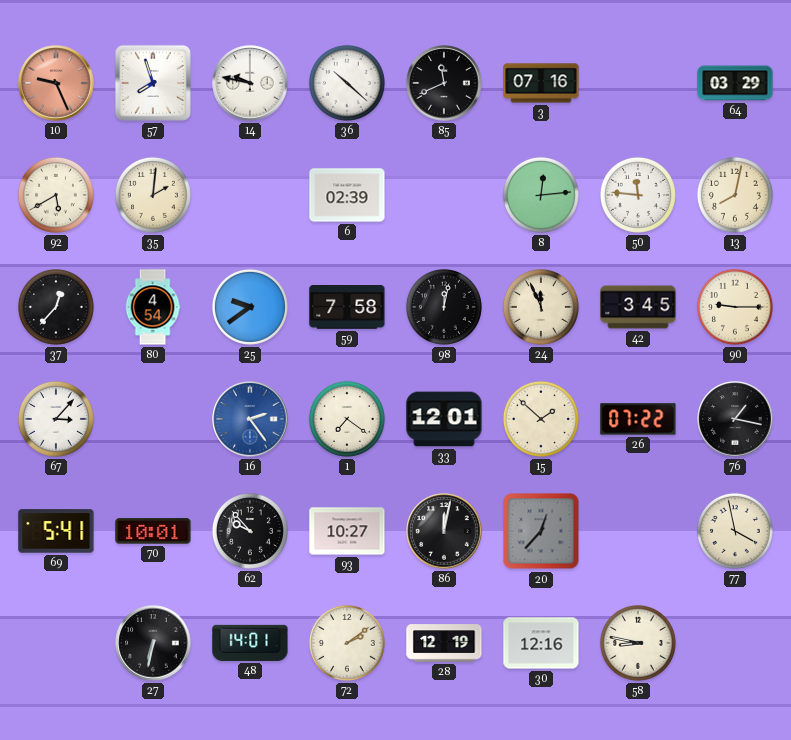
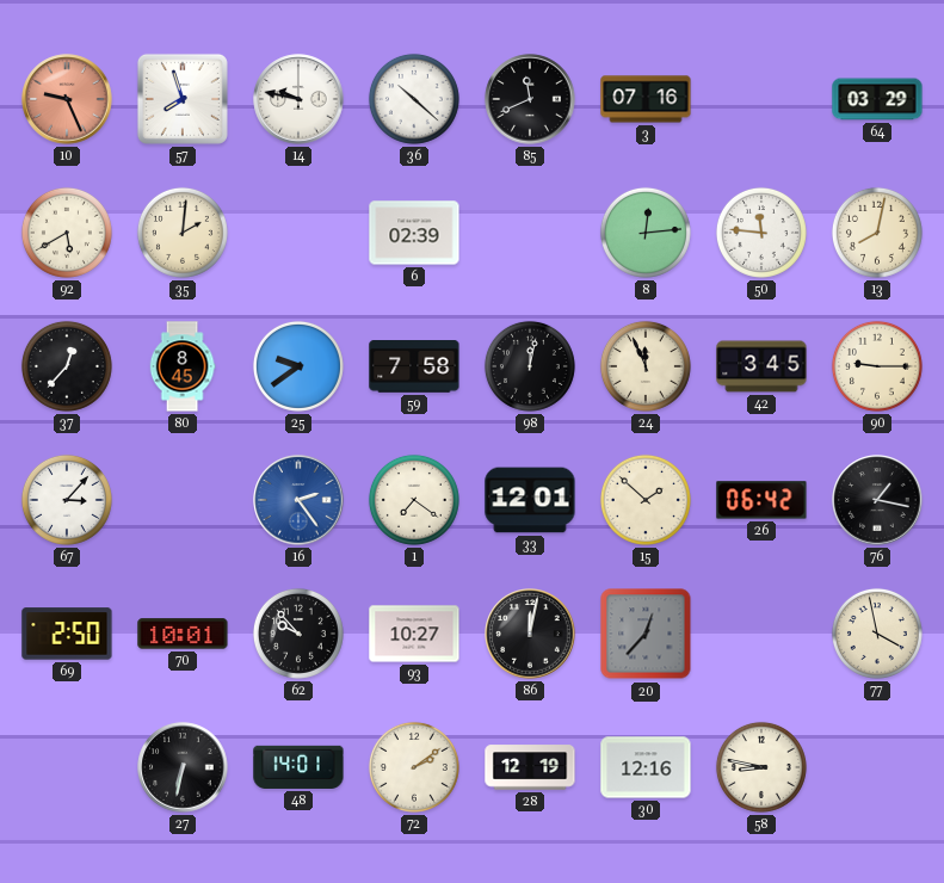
80: 4:54 -> 8:45 (183, 366)
26: 07:22 -> 06:42 (761, 500)
69: 5:41 -> 2:50 (67, 634)
